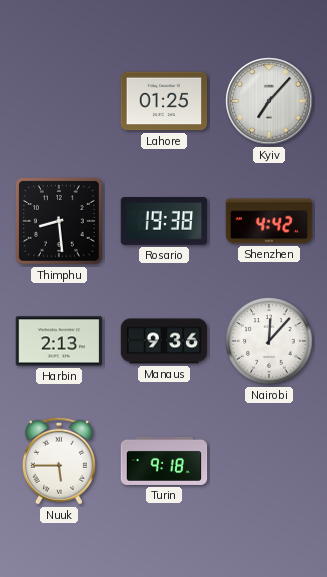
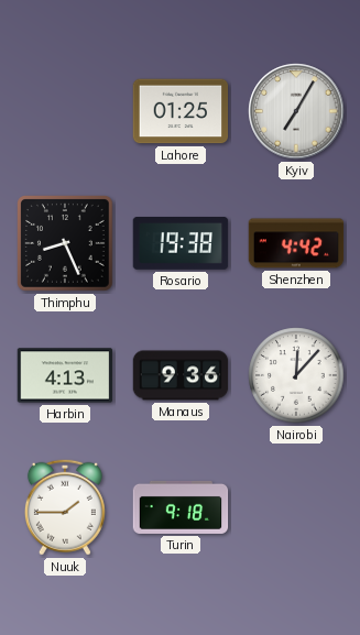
Kyiv: 7:07 -> 7:05 (296, 111)
Thimphu: 8:29 -> 8:26 (65, 243)
Harbin: 2:13 -> 4:13 (65, 375)
Nuuk: 5:45 -> 1:45 (65, 507)
